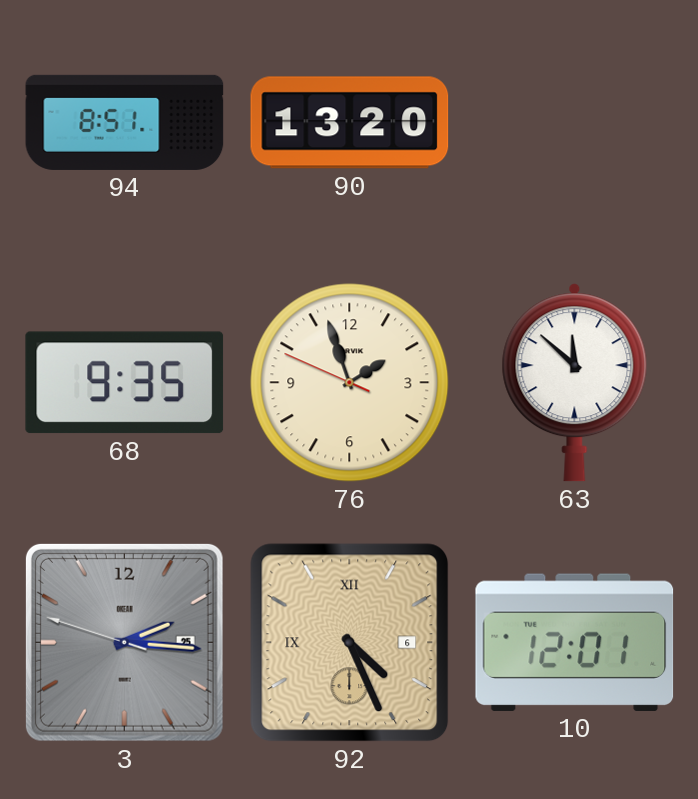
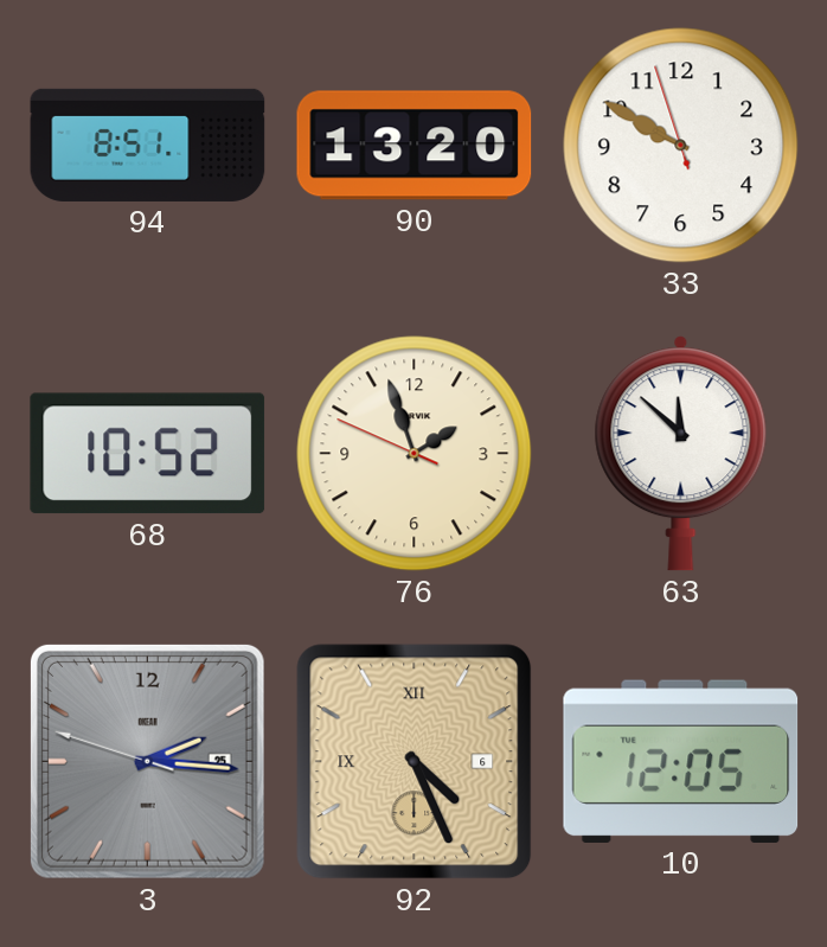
33: none -> 9:49 (681, 146)
68: 9:35 -> 10:52 (148, 454)
10: 12:01 -> 12:05 (681, 761)
